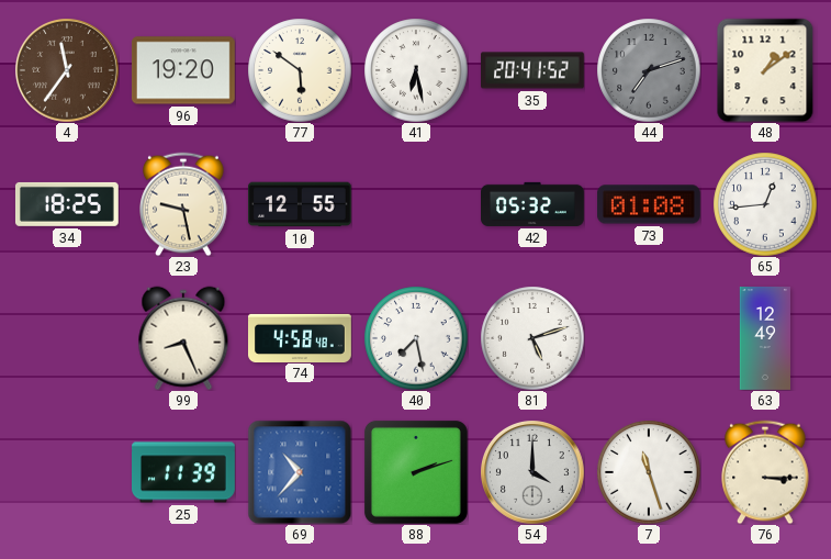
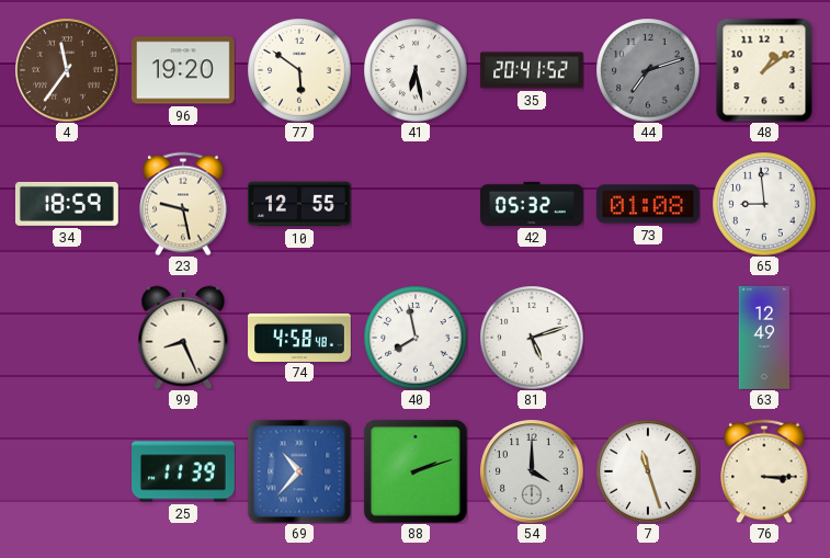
34: 18:25 -> 18:59 (67, 204)
65: 12:44 -> 8:59 (764, 204)
40: 7:28 -> 7:58 (416, 338)
